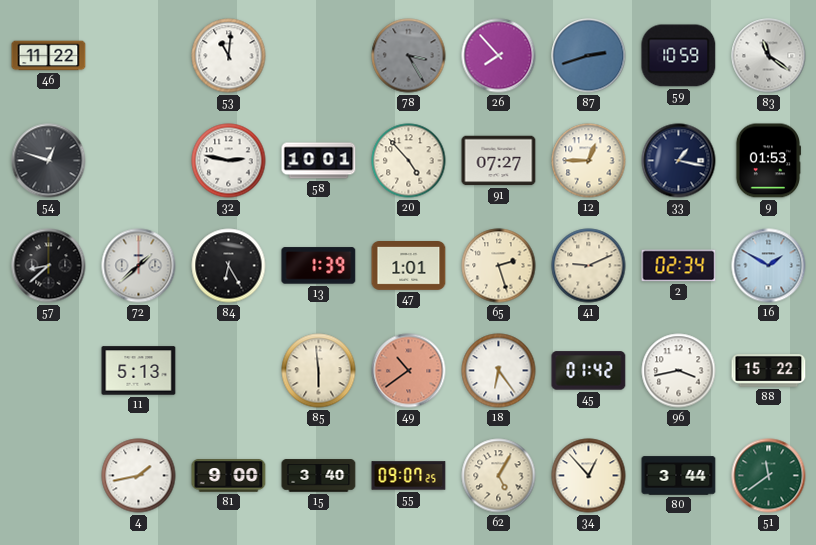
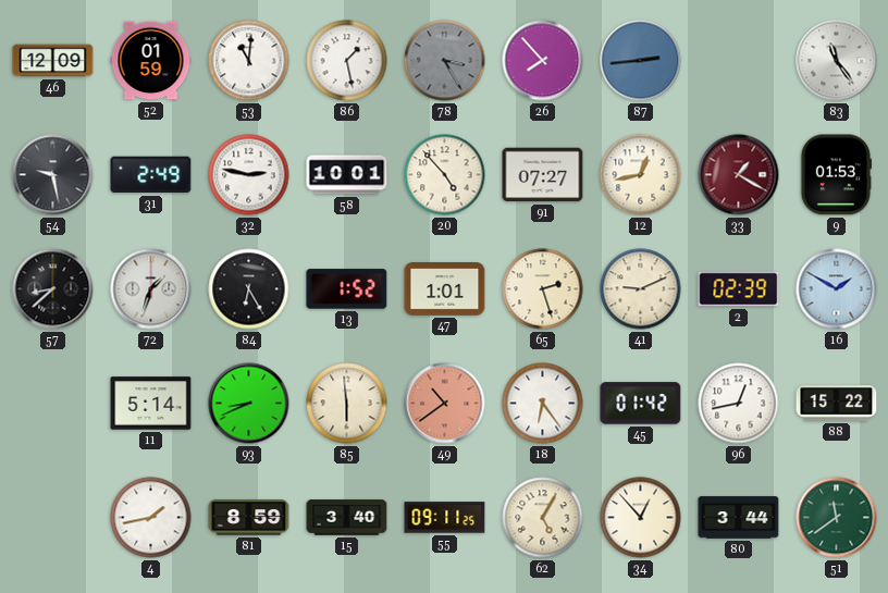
46: 11:22 -> 12:09 (53, 61)
52: none -> 01:59 (151, 61)
86: none -> 1:28 (347, 61)
87: 2:42 -> 2:44 (641, 61)
59: 10:59 -> none (679, 56)
83: 11:21 -> 11:24 (837, 61)
54: 12:48 -> 9:28 (53, 175)
31: none -> 2:49 (151, 175)
12: 12:45 -> 12:43 (641, 175)
33: 1:17 -> 1:20 (739, 175)
33 dial: navy -> burgundy (739, 175)
72: 1:38 -> 1:33 (151, 289)
13: 1:39 -> 1:52 (347, 289)
2: 02:34 -> 02:39 (739, 289)
11: 5:13 -> 5:14 (151, 404)
93: none -> 8:41 (249, 404)
96: 3:43 -> 12:43 (739, 404)
81: 9:00 -> 8:59 (249, 518)
55: 09:07 -> 09:11 (445, 518)
